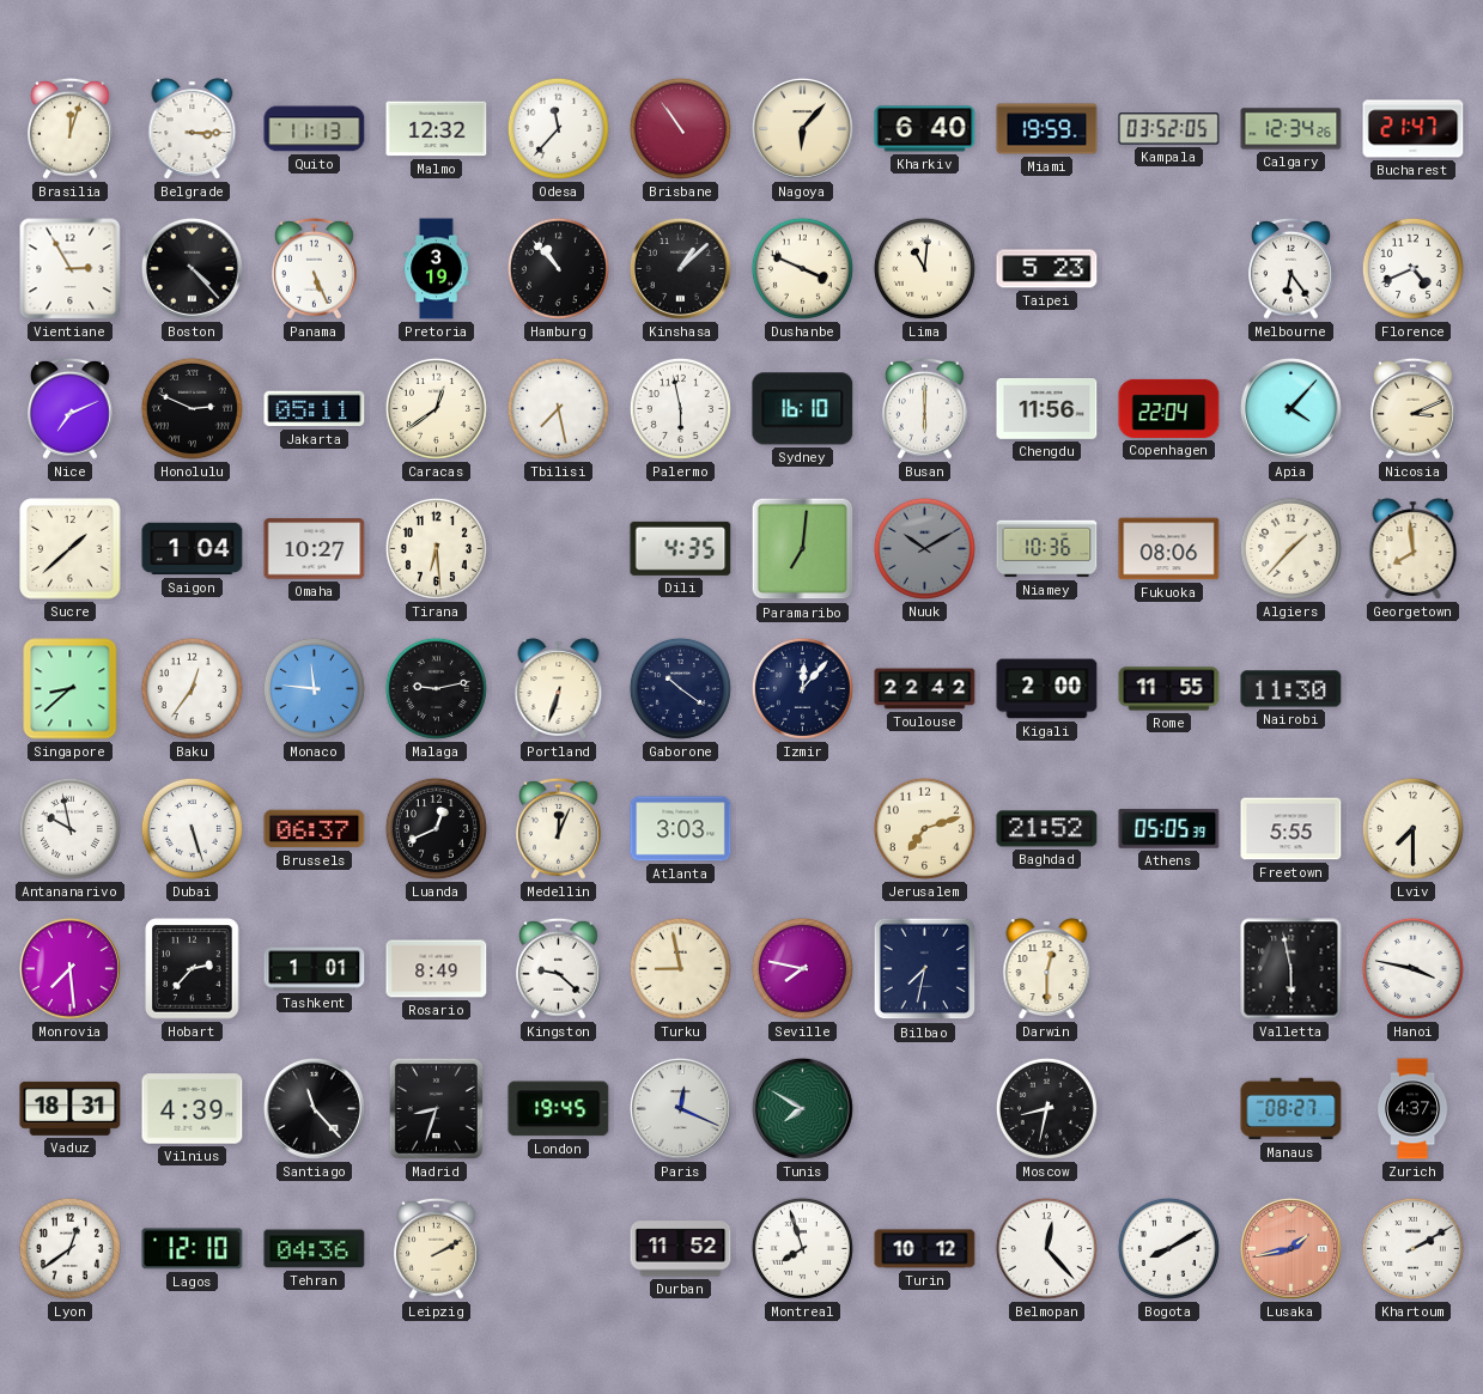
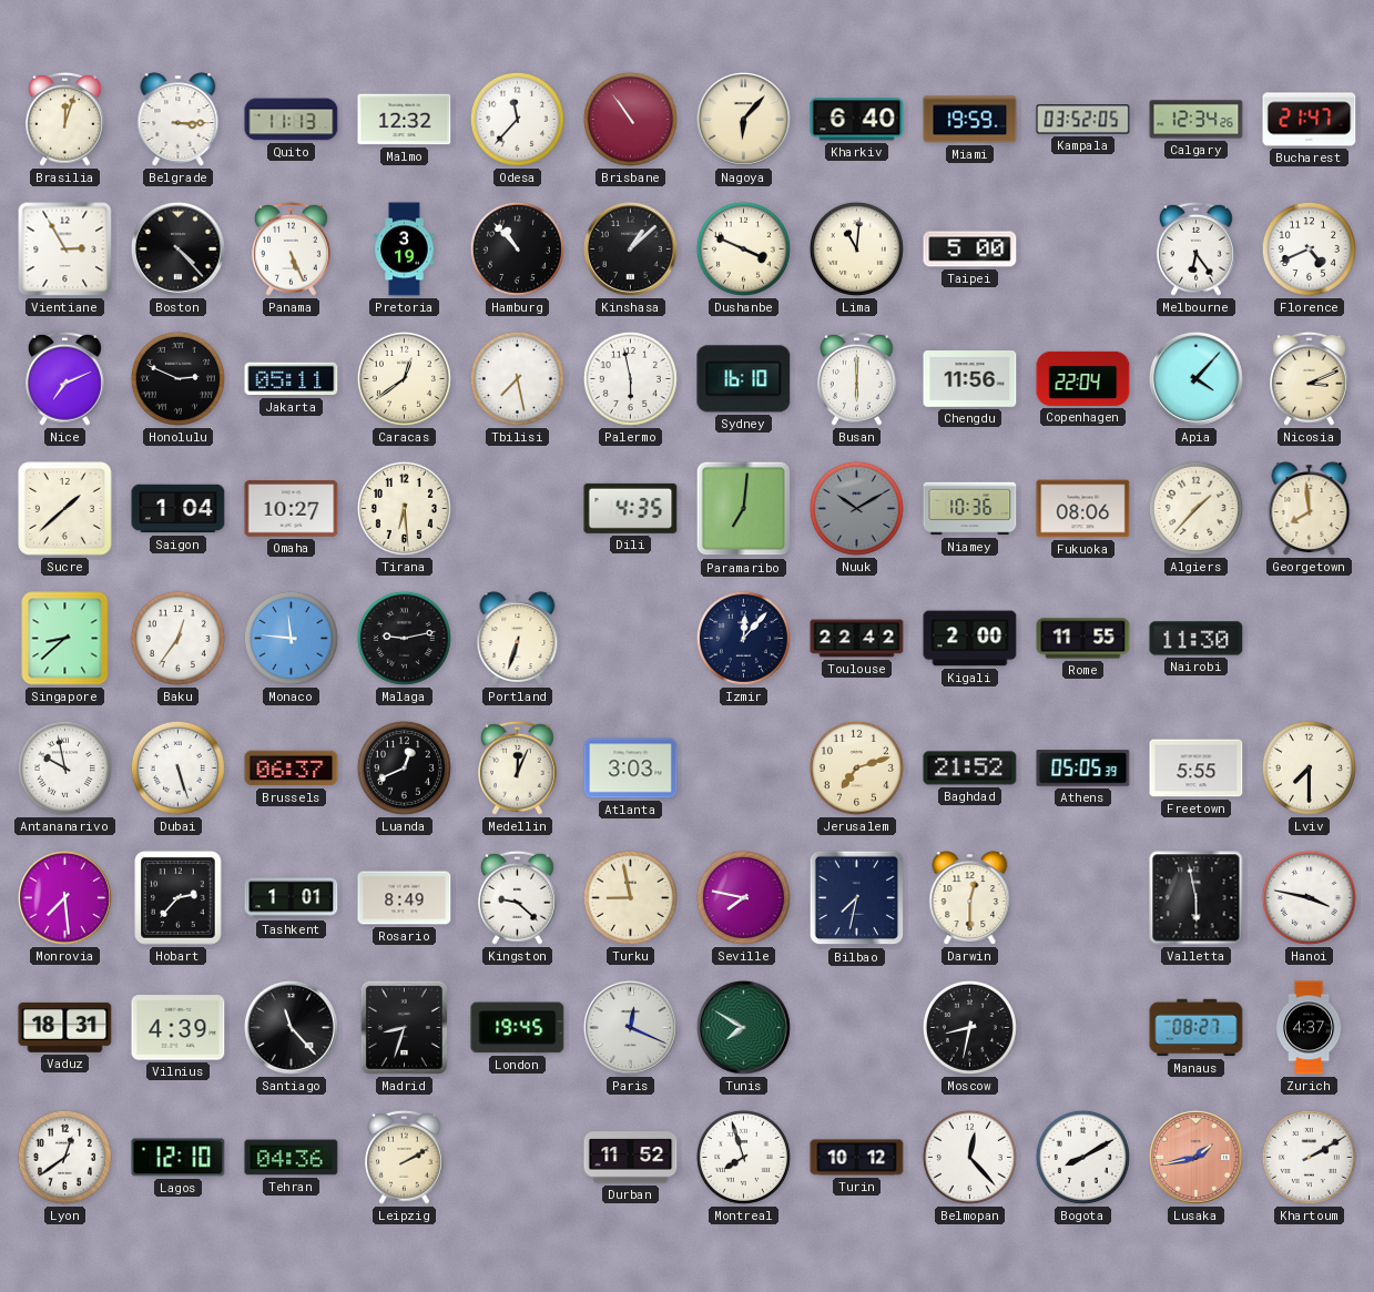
Taipei: 5:23 -> 5:00 (970, 250)
Gaborone: 10:21 -> none (680, 688)
